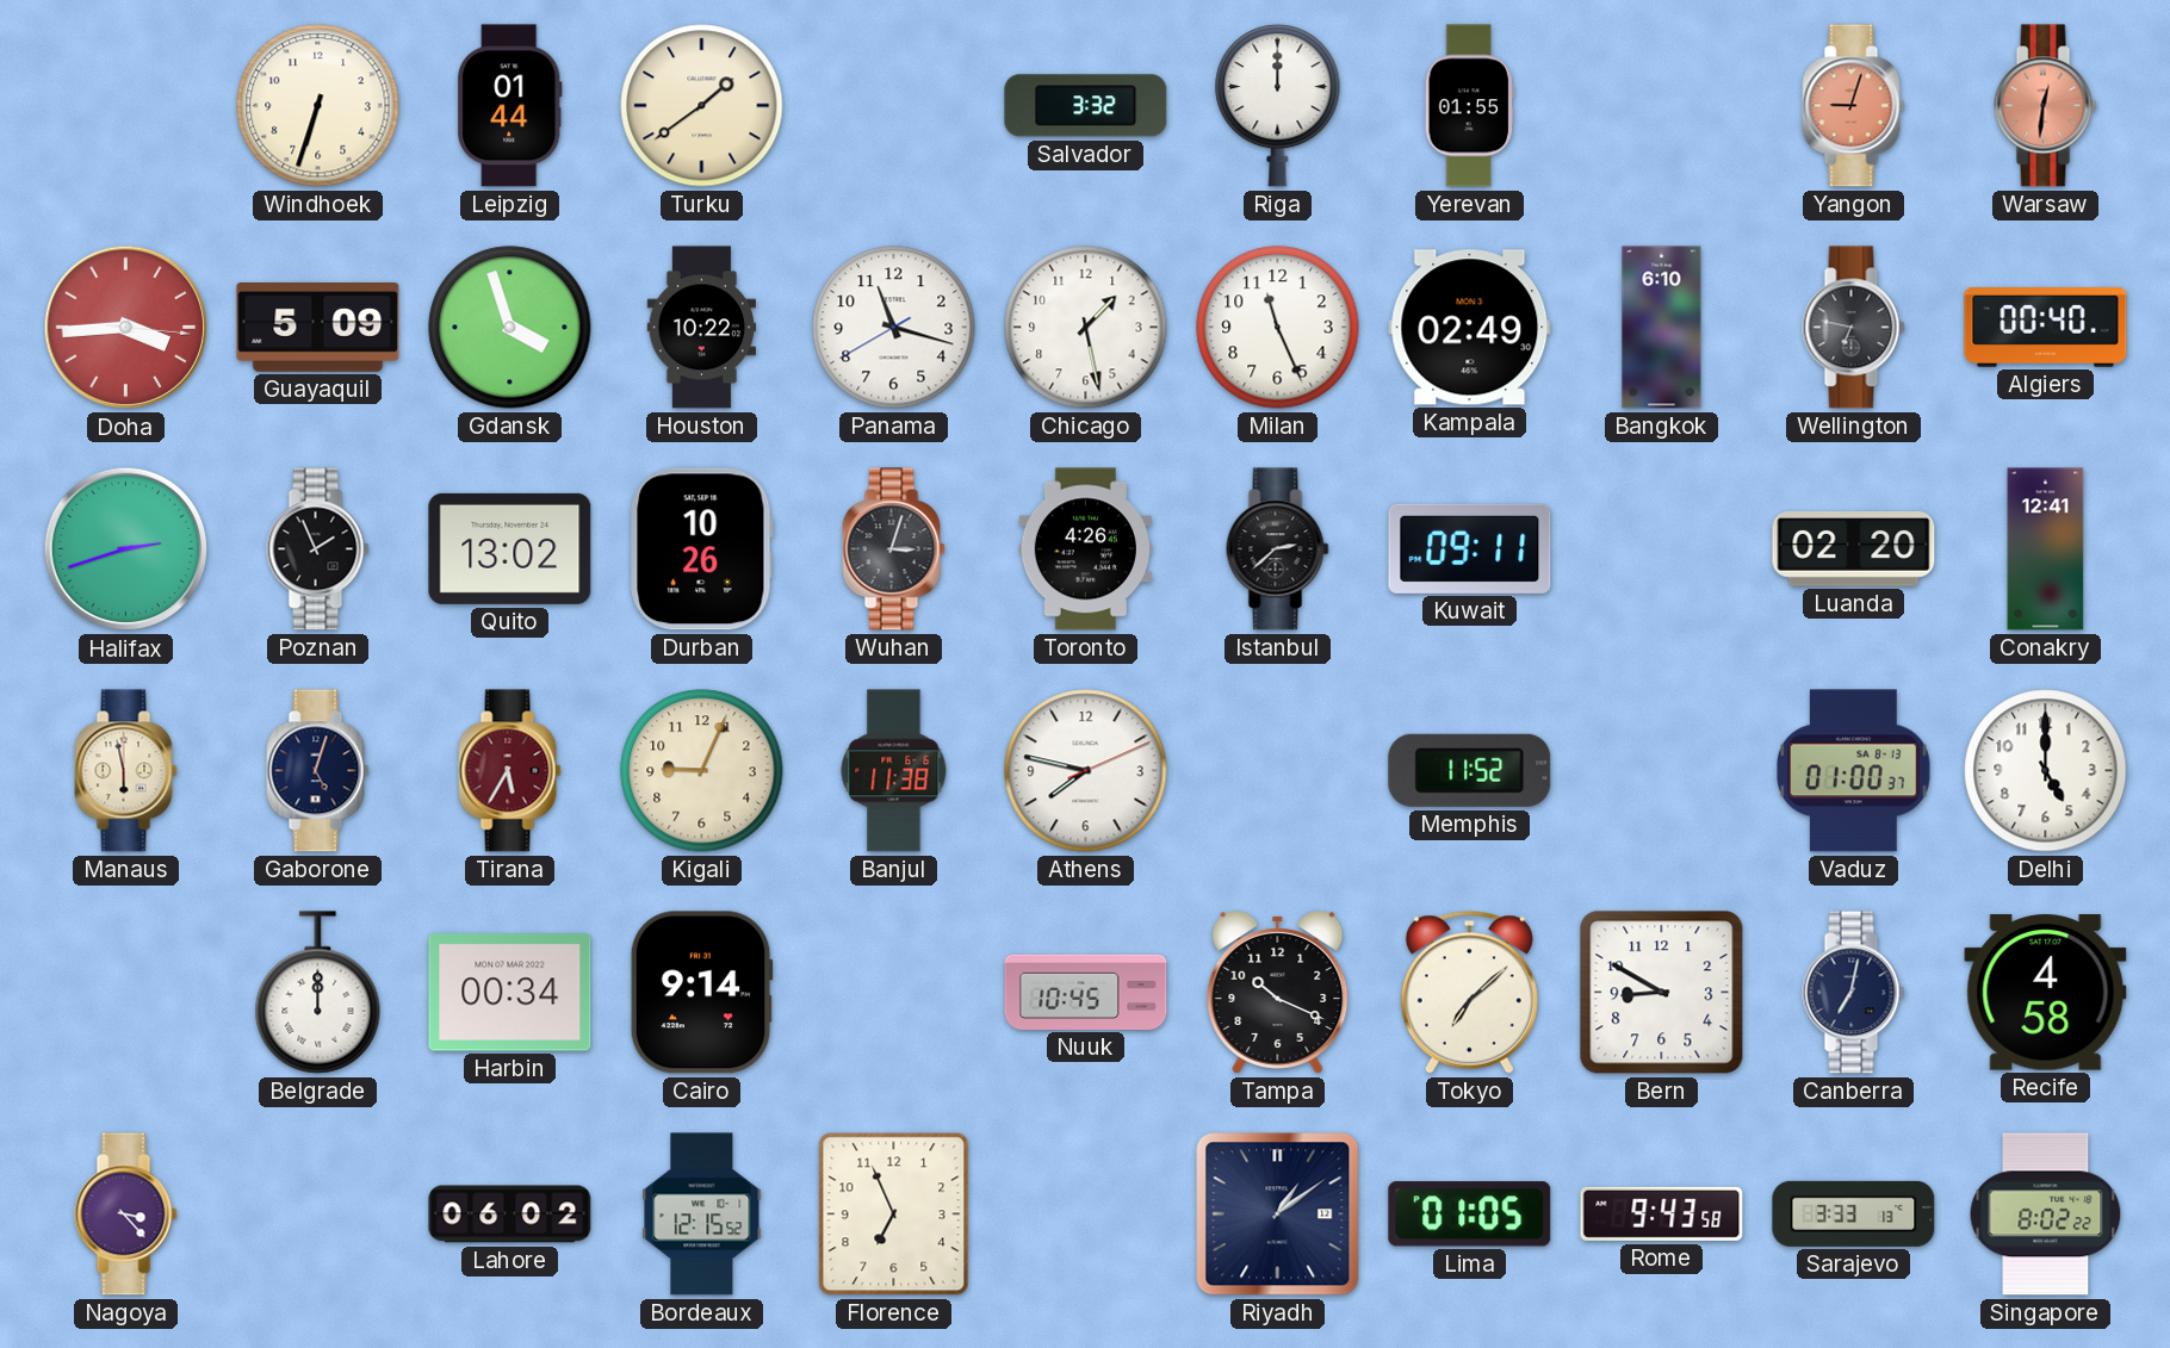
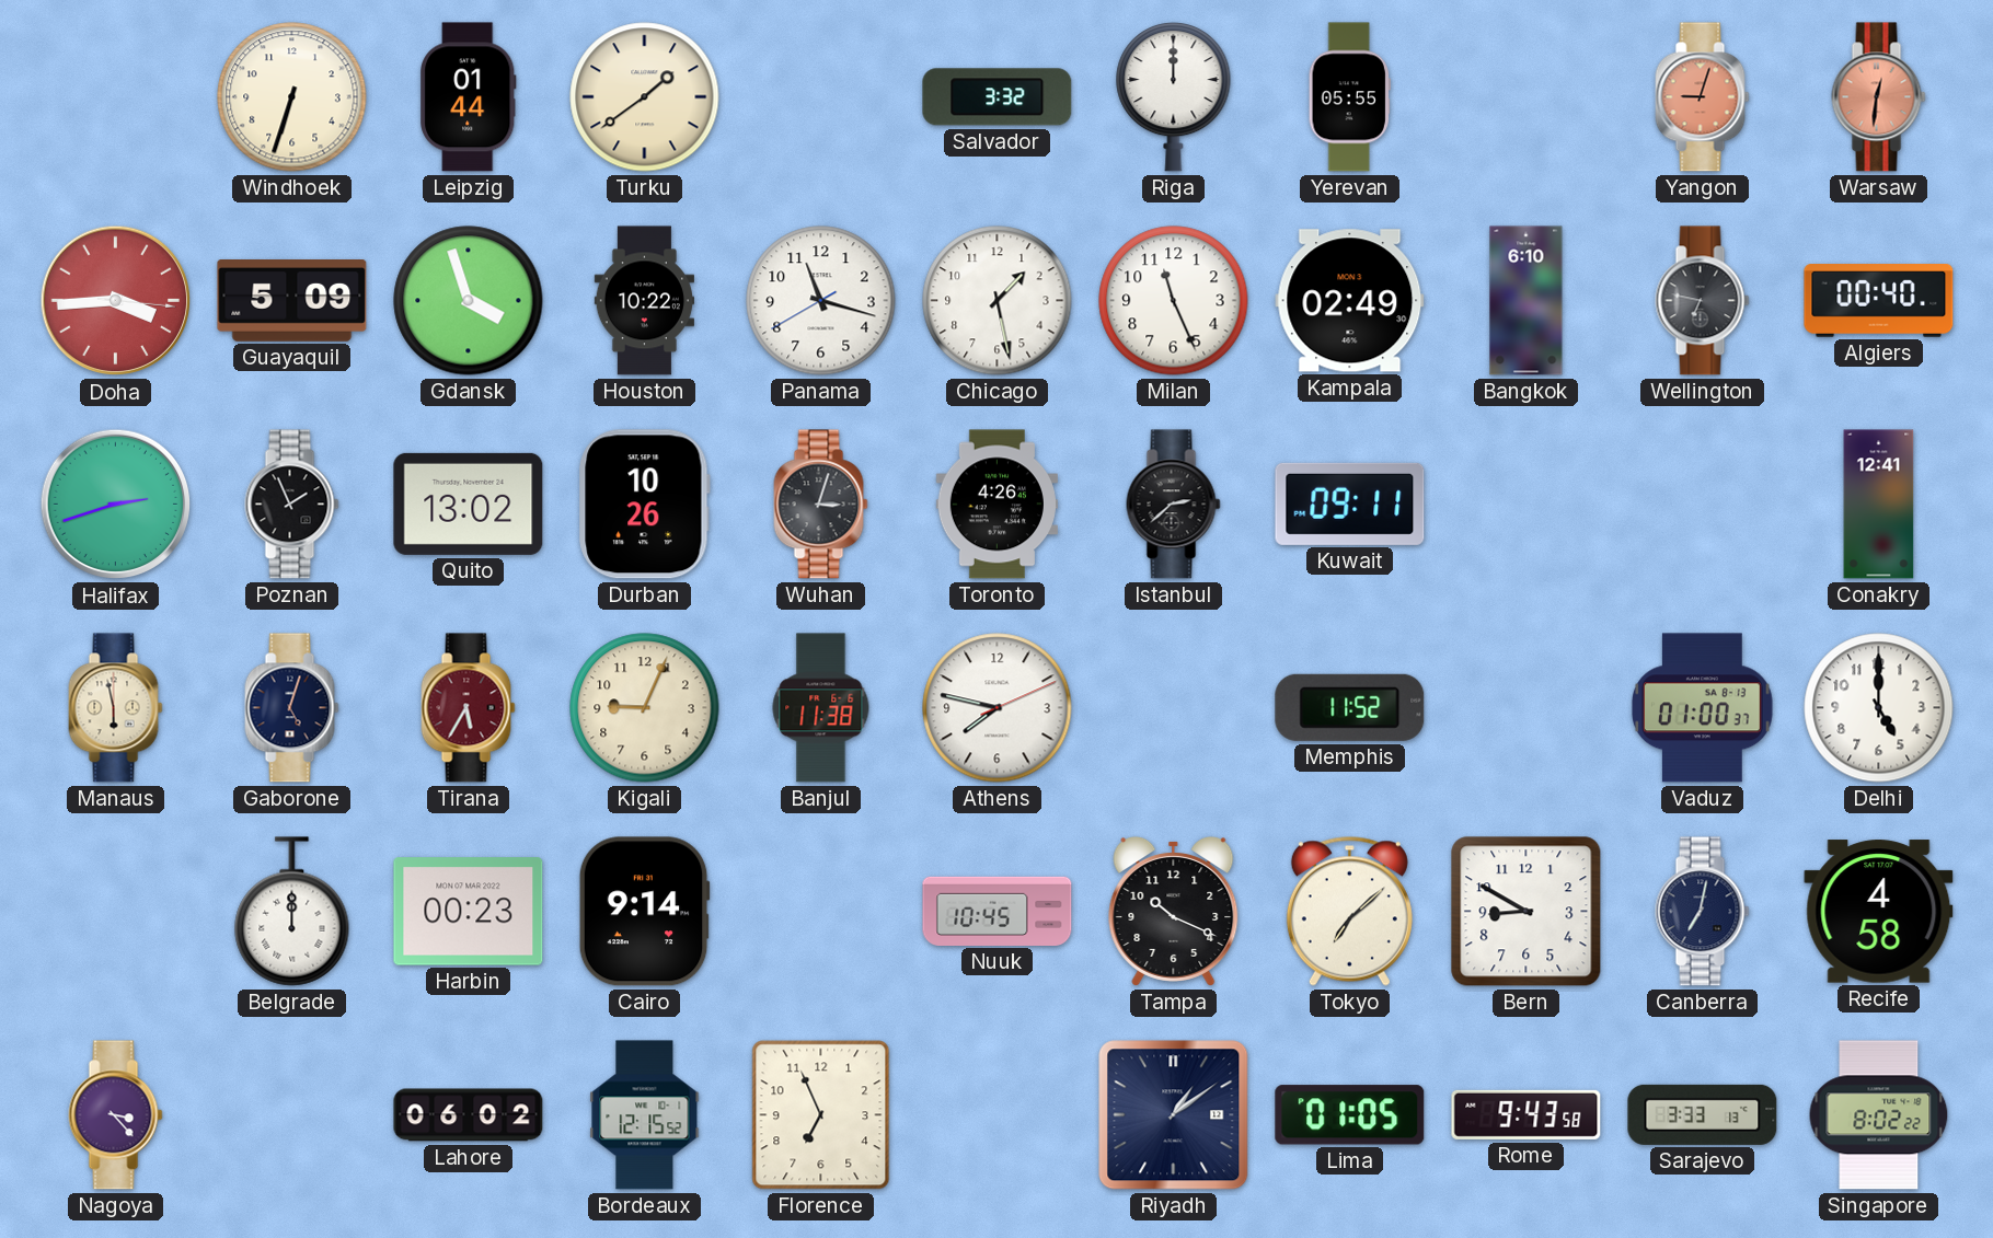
Yerevan: 01:55 -> 05:55 (1349, 97)
Luanda: 02:20 -> none (1854, 549)
Harbin: 00:34 -> 00:23 (469, 912)
